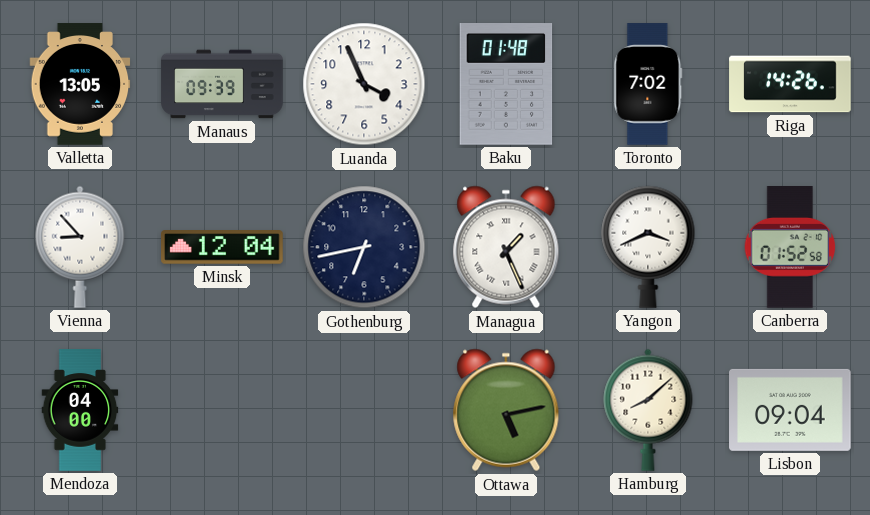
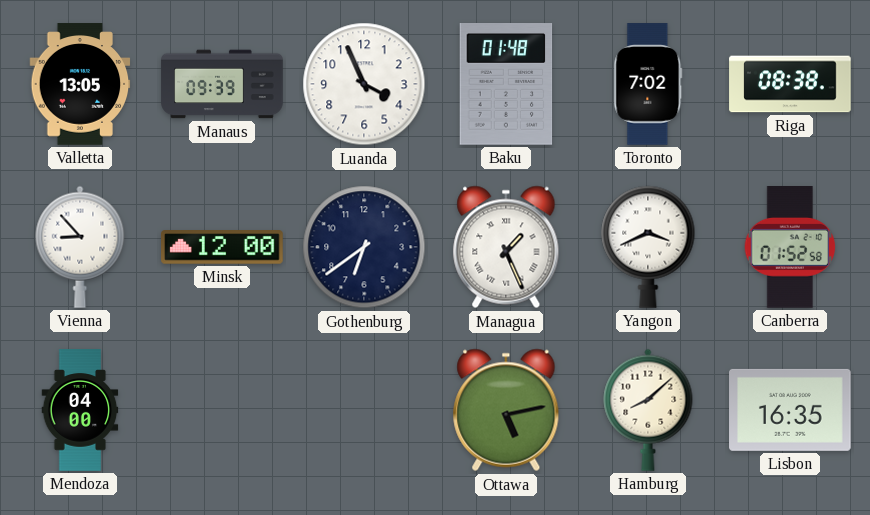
Riga: 14:26 -> 08:38 (790, 84)
Minsk: 12:04 -> 12:00 (222, 247)
Gothenburg: 6:43 -> 6:39 (364, 247)
Lisbon: 09:04 -> 16:35 (790, 410)
